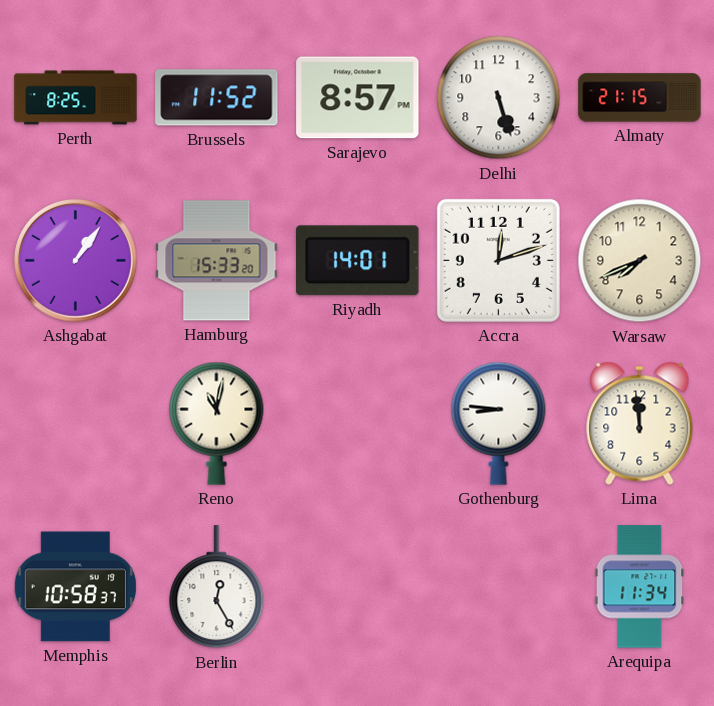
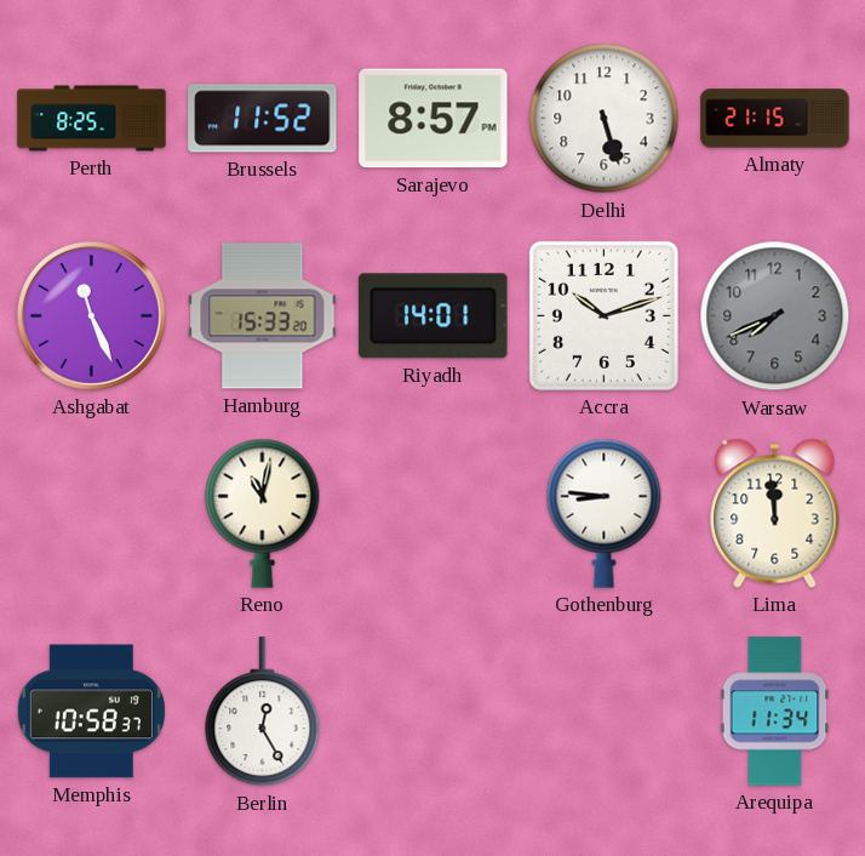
Ashgabat: 1:06 -> 11:26 (91, 315)
Accra: 12:12 -> 10:12 (603, 315)
Warsaw dial: cream -> grey (775, 316)
